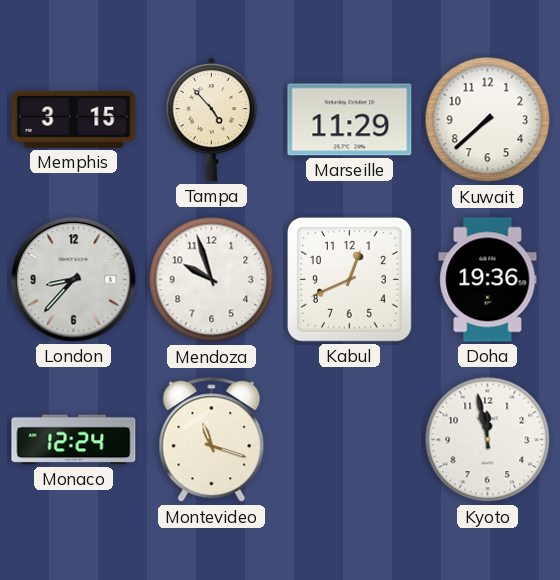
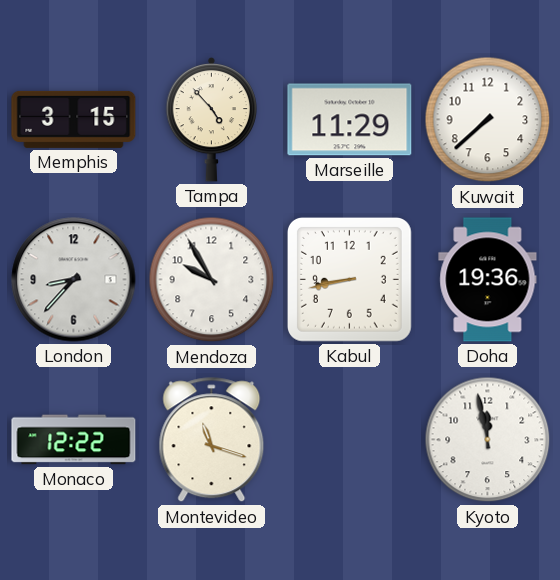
Mendoza: 9:57 -> 9:55 (212, 280)
Kabul: 12:41 -> 8:43 (349, 279)
Monaco: 12:24 -> 12:22 (74, 440)
